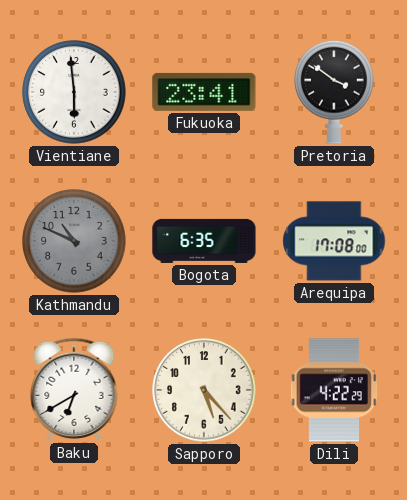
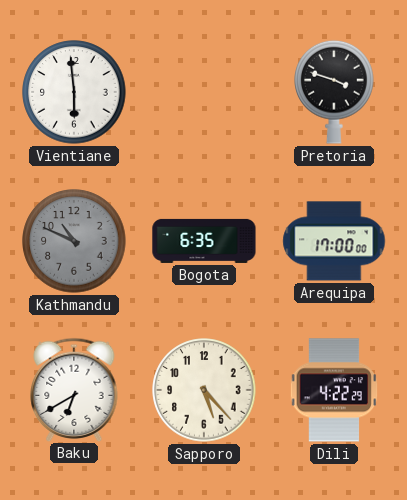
Fukuoka: 23:41 -> none (204, 92)
Pretoria: 3:51 -> 3:48 (334, 92)
Arequipa: 17:08 -> 17:00 (334, 241)
